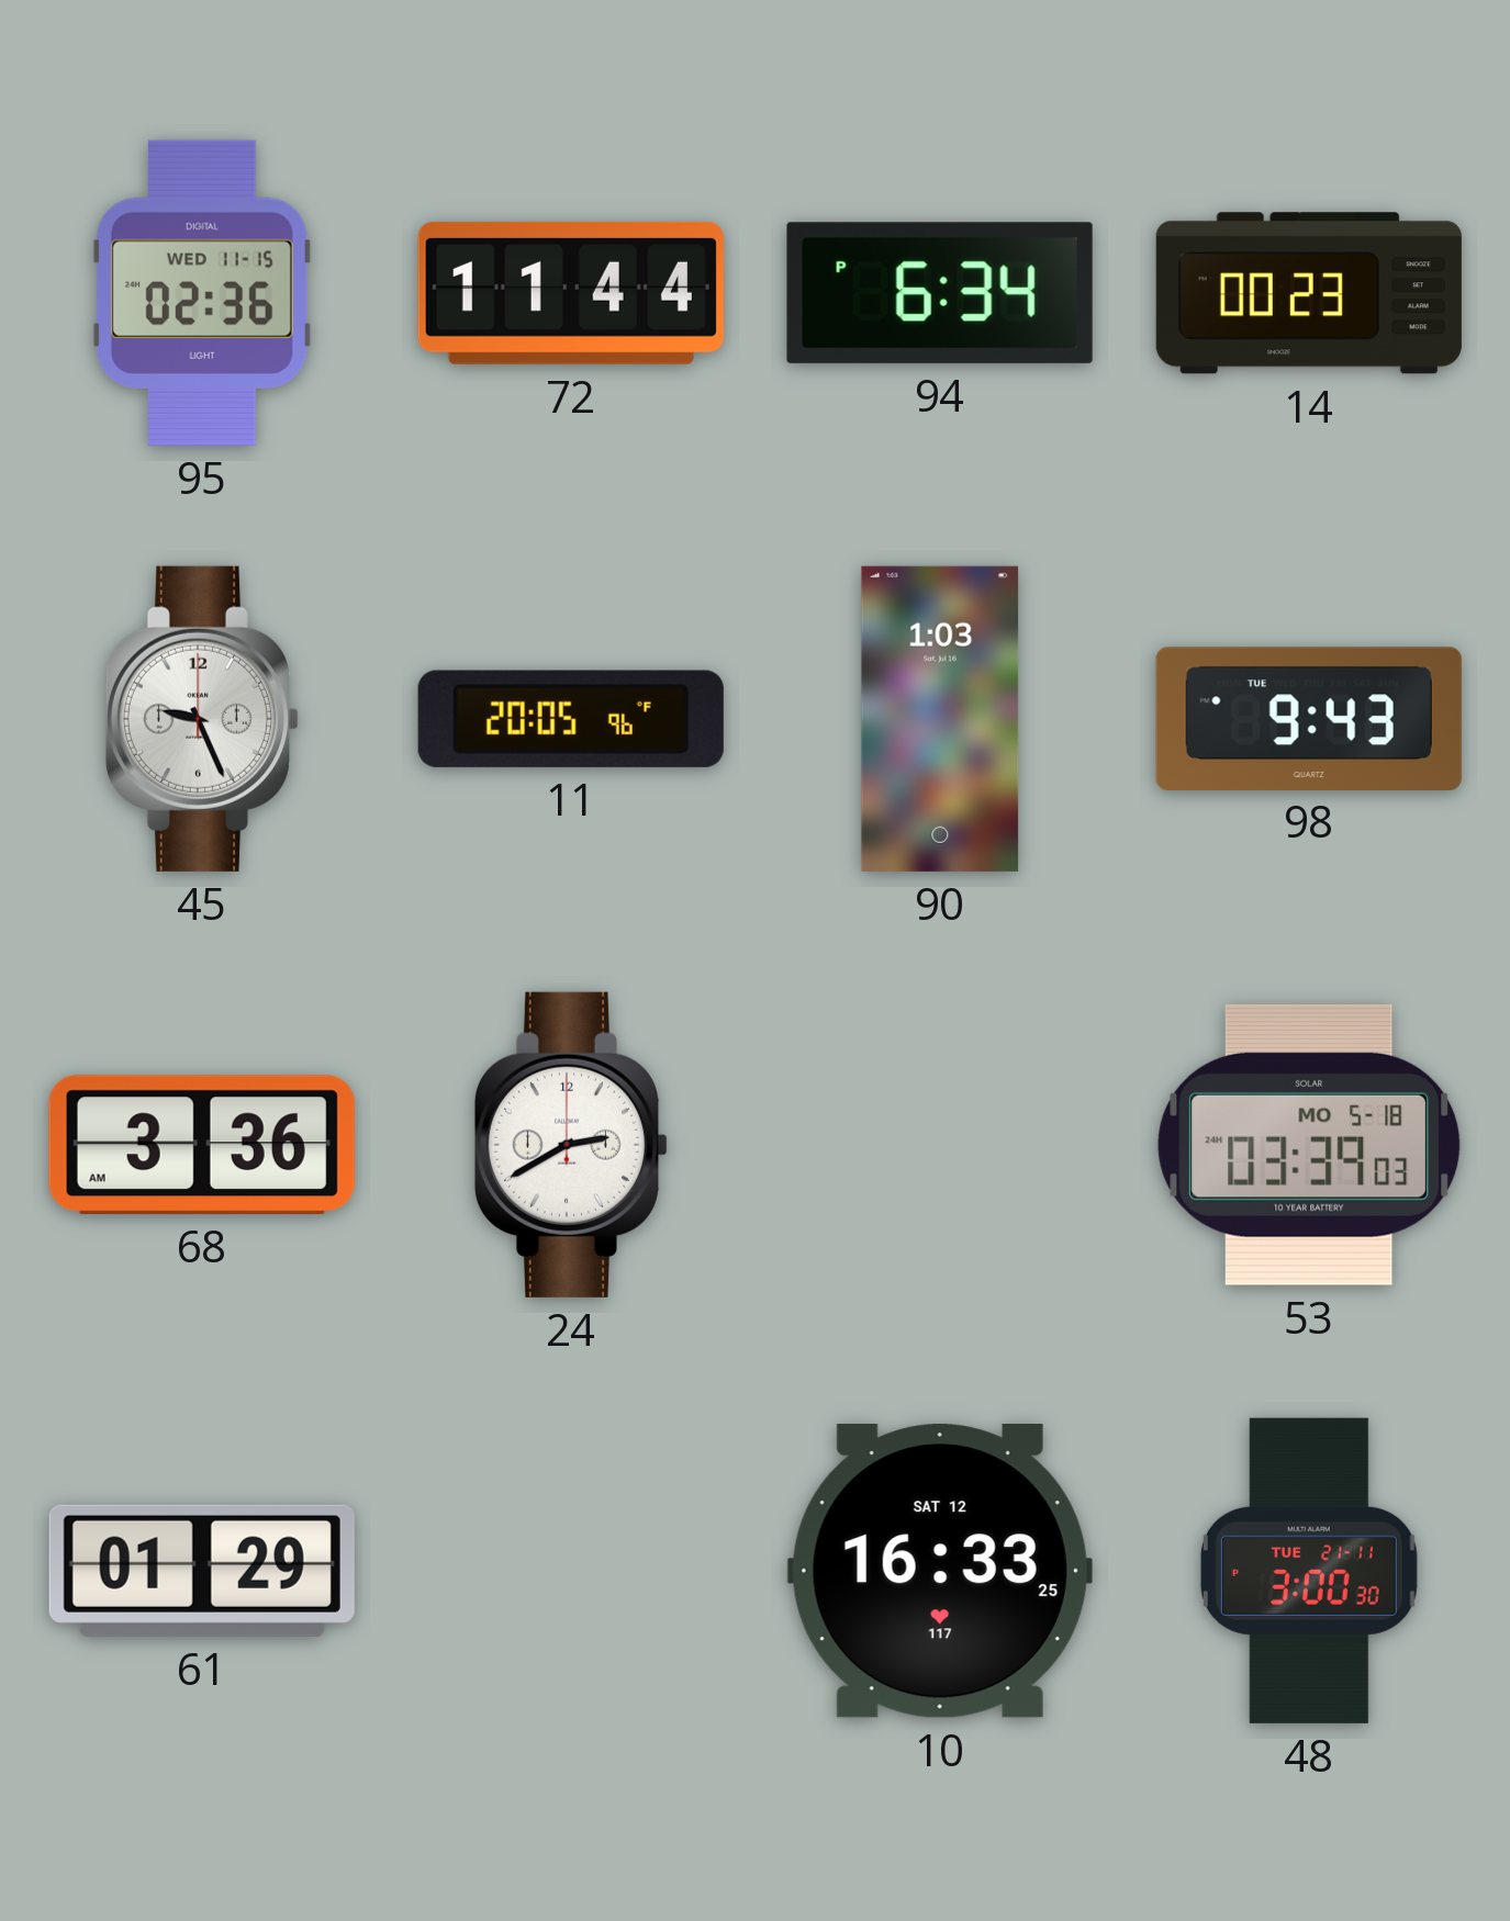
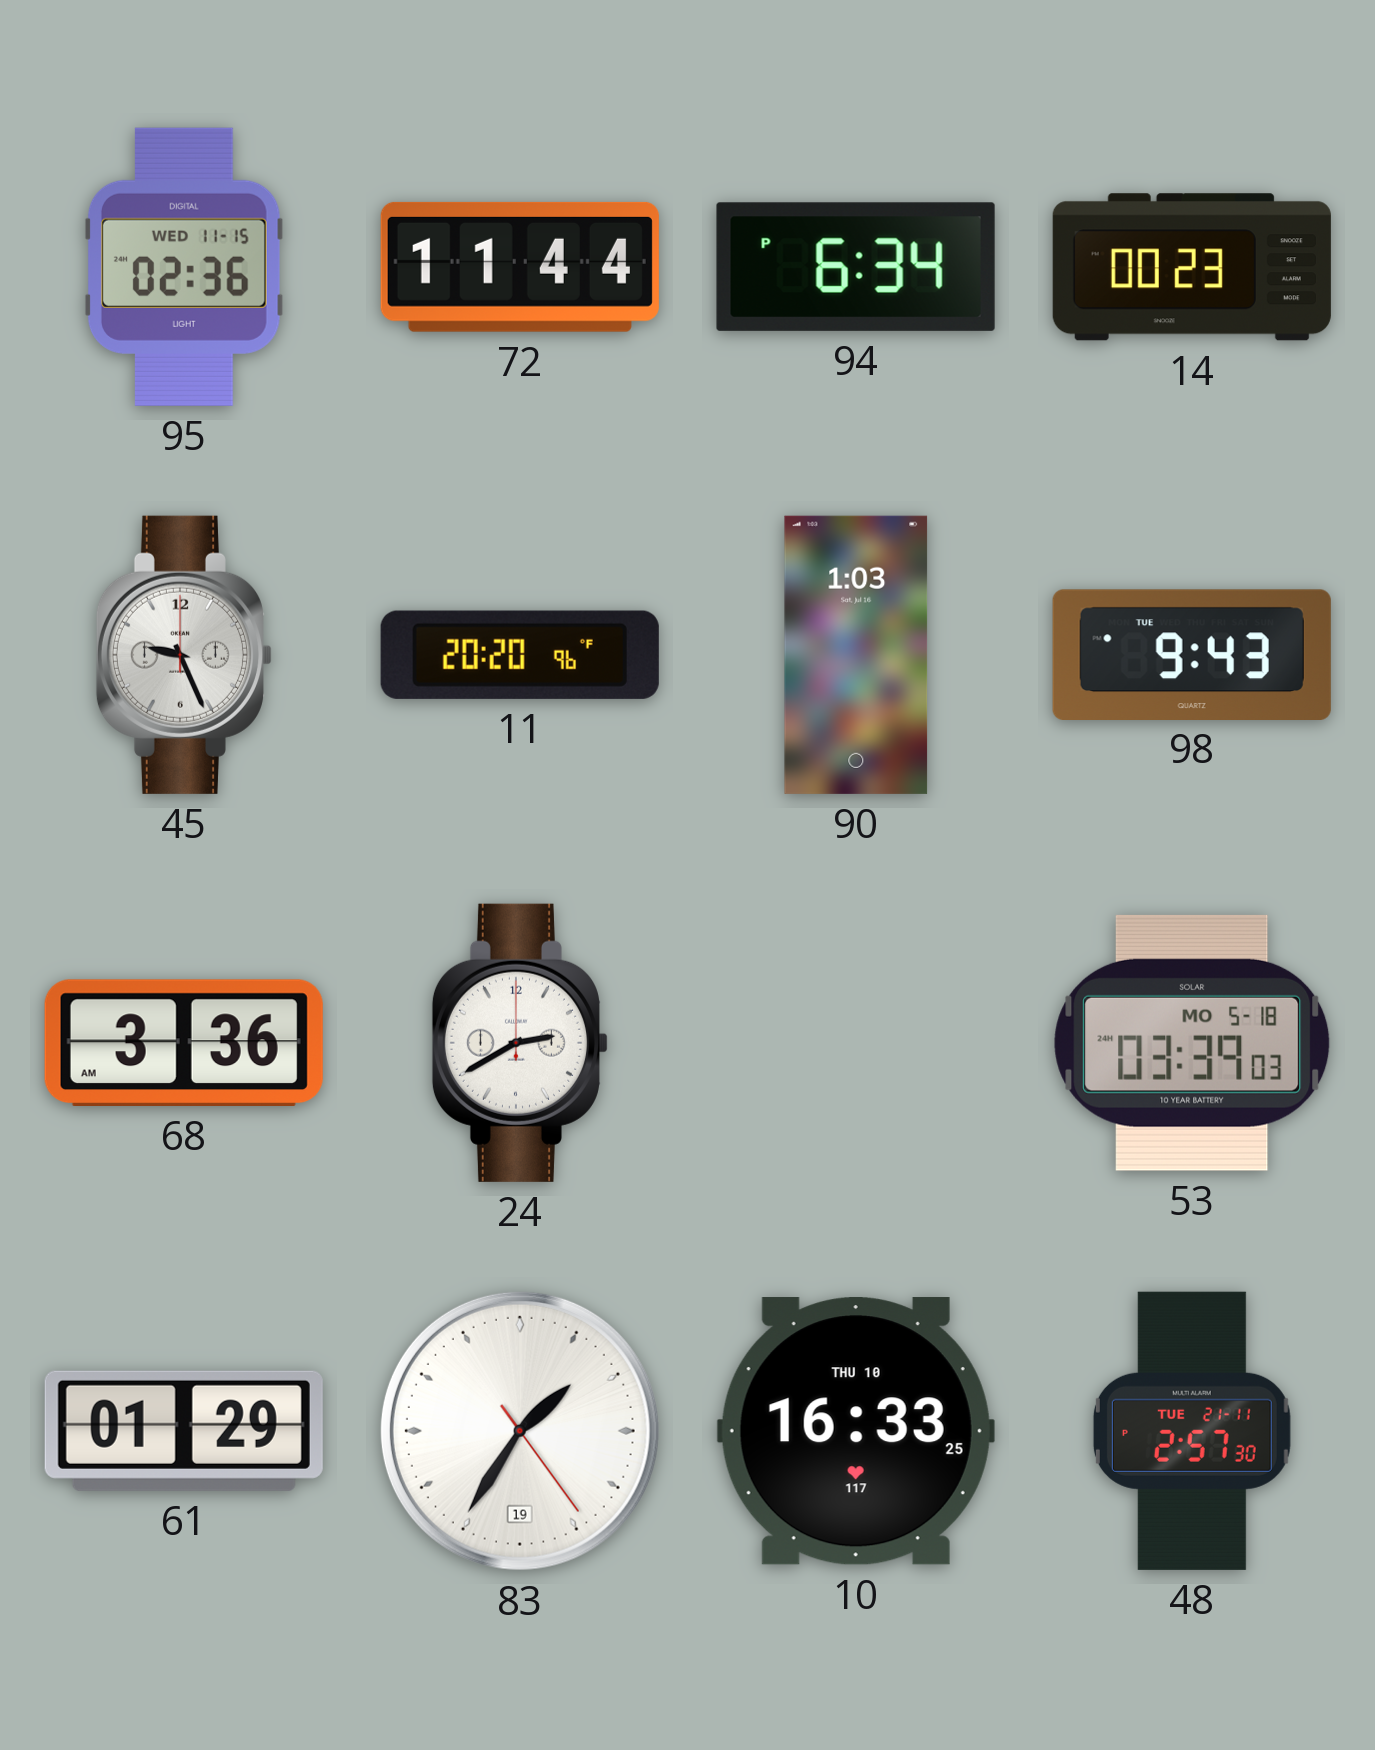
11: 20:05 -> 20:20 (520, 655)
83: none -> 1:35 (520, 1431)
10 date: SAT 12 -> THU 10 (856, 1431)
48: 3:00 -> 2:57 (1192, 1431)
